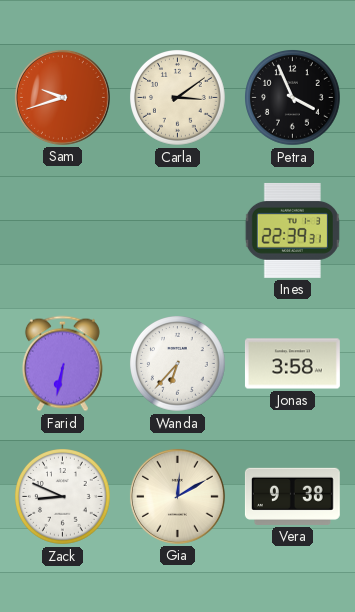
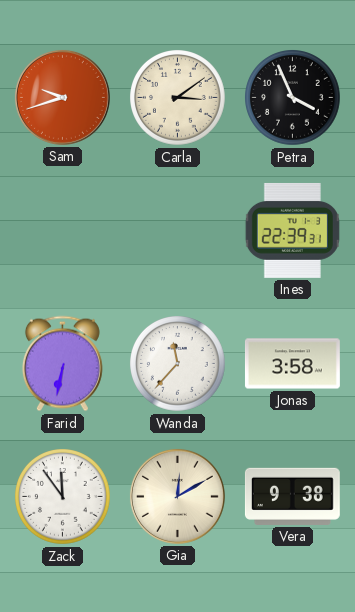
Wanda: 6:37 -> 11:37 (178, 364)
Zack: 8:49 -> 11:54 (63, 497)
